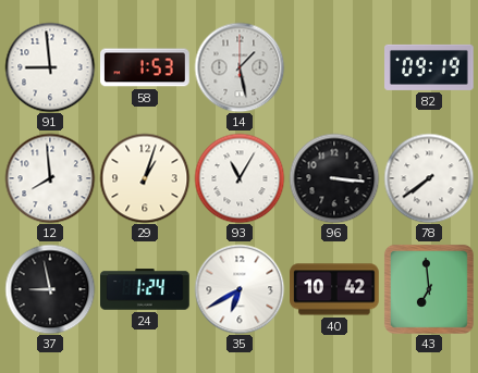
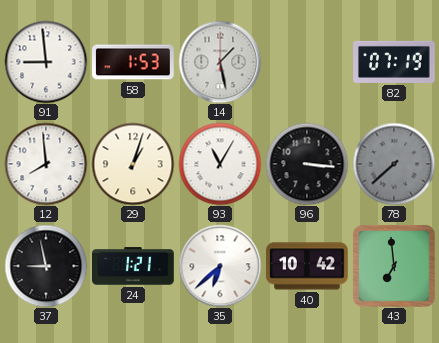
82: 09:19 -> 07:19 (394, 62)
78: 7:39 -> 7:38 (394, 164)
78 dial: white -> grey (394, 164)
24: 1:24 -> 1:21 (133, 266)
35: 6:40 -> 6:38 (220, 266)
